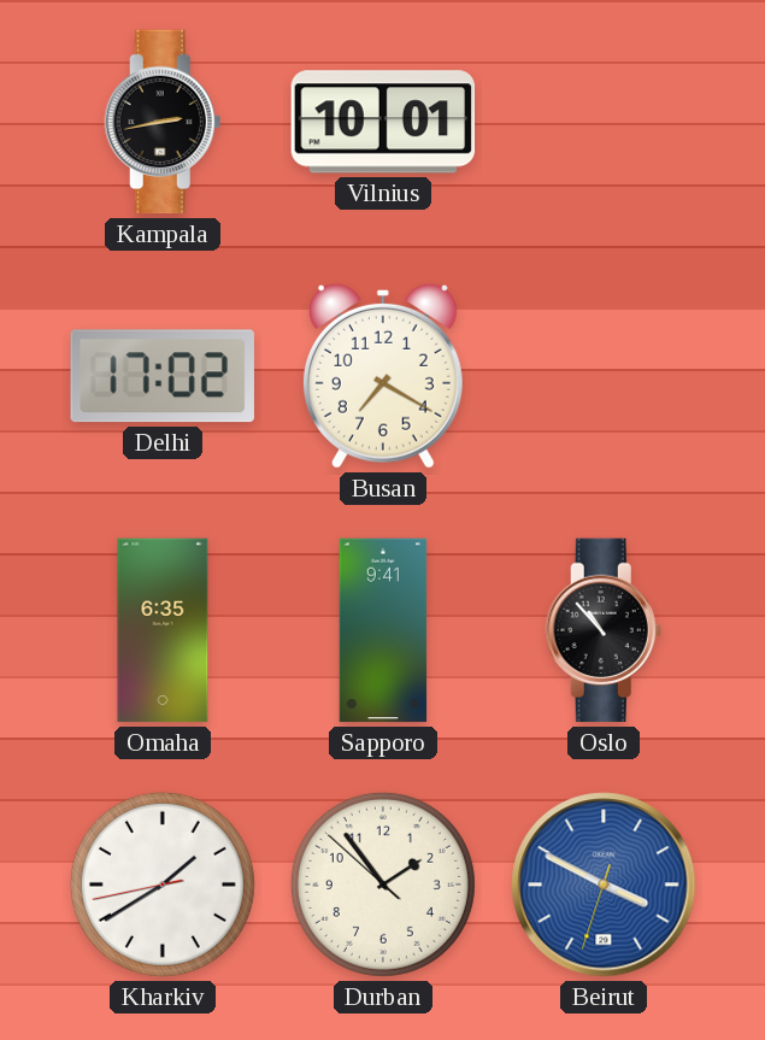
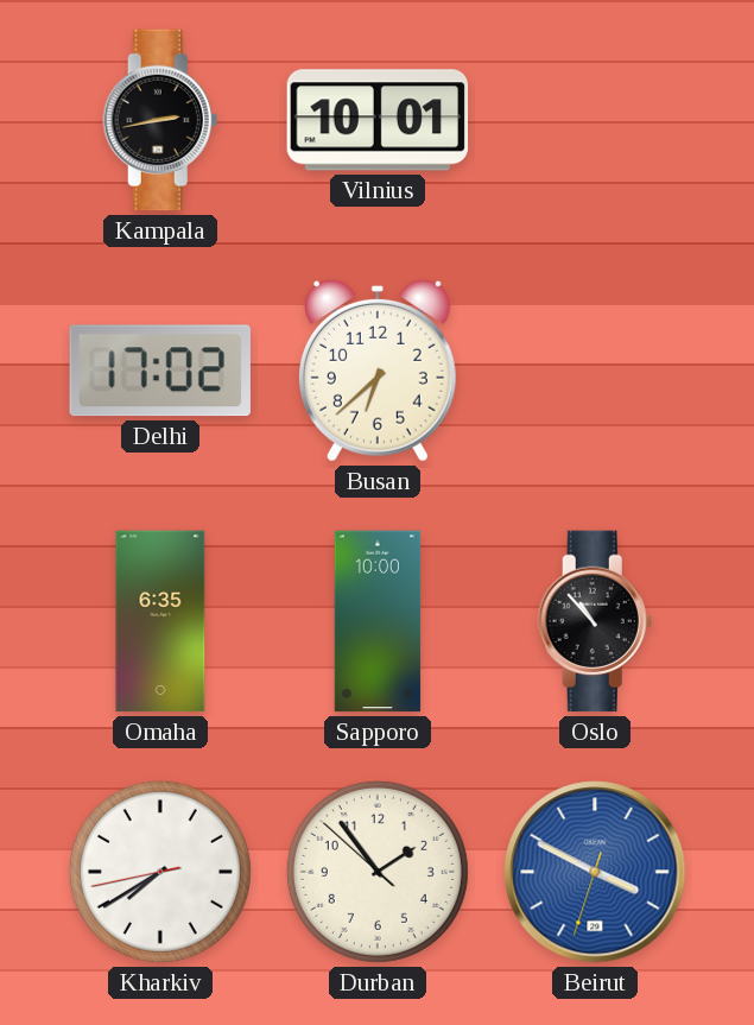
Busan: 7:20 -> 6:38 (378, 371)
Sapporo: 9:41 -> 10:00 (378, 621)
Kharkiv: 1:39 -> 7:39 (160, 872)
